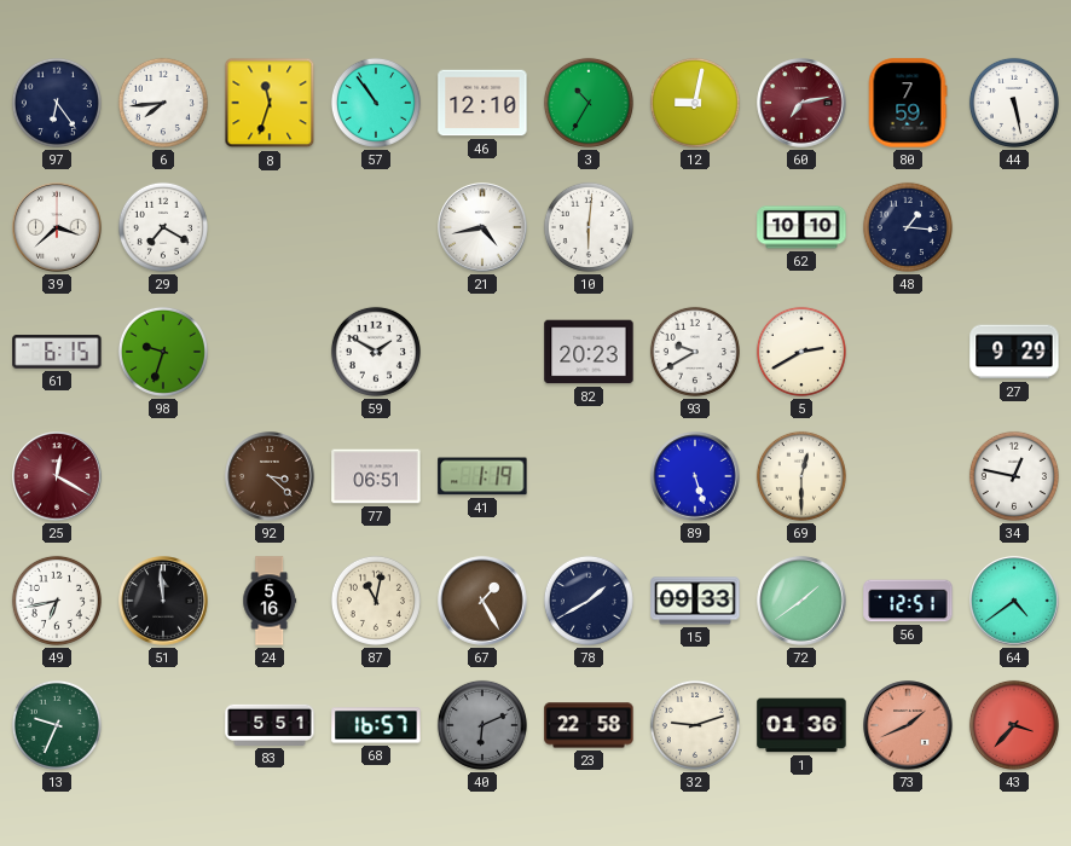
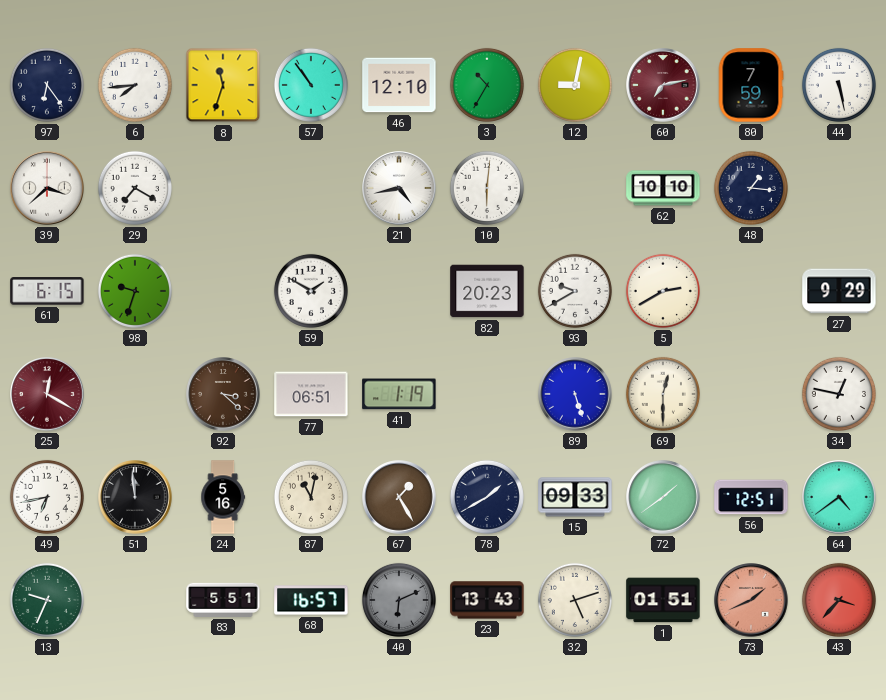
23: 22:58 -> 13:43 (487, 600)
32: 9:12 -> 5:12 (575, 600)
1: 01:36 -> 01:51 (663, 600)
